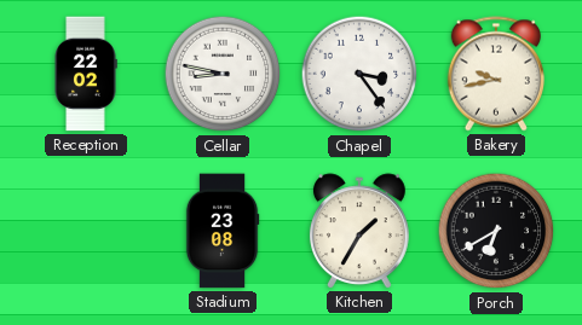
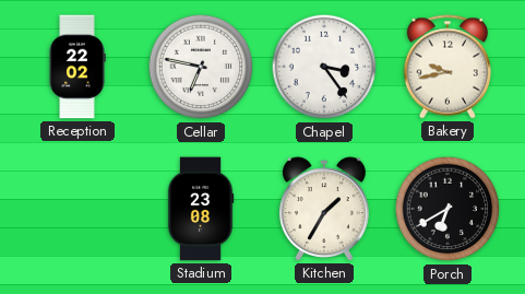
Cellar: 8:47 -> 6:47 (201, 67)
